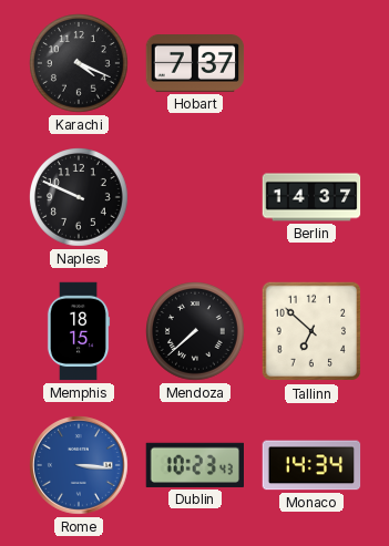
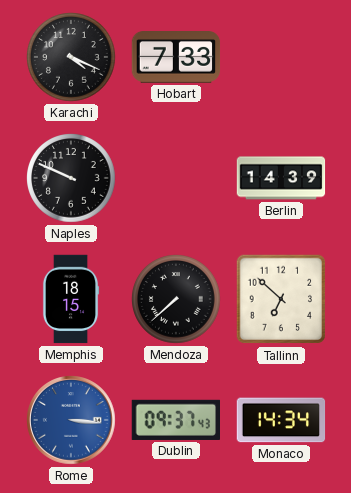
Hobart: 7:37 -> 7:33 (176, 58)
Berlin: 14:37 -> 14:39 (281, 178)
Dublin: 10:23 -> 09:37 (176, 420)
